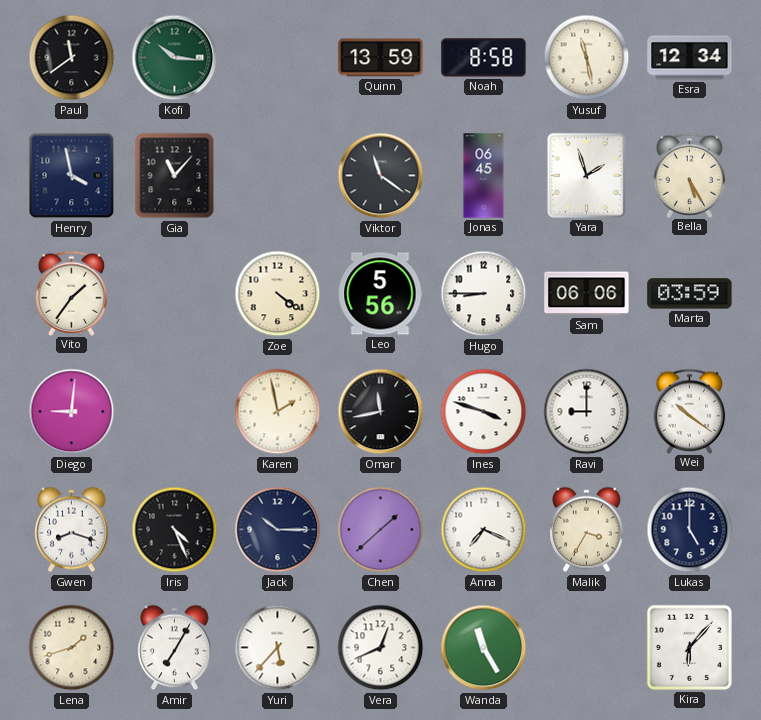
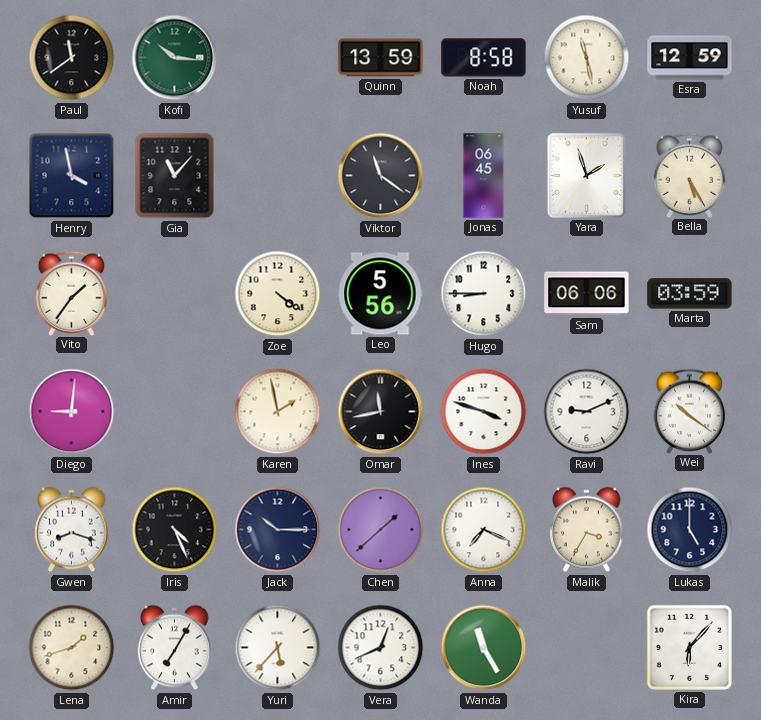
Esra: 12:34 -> 12:59 (690, 58)
Ravi: 9:00 -> 9:11 (587, 412)
